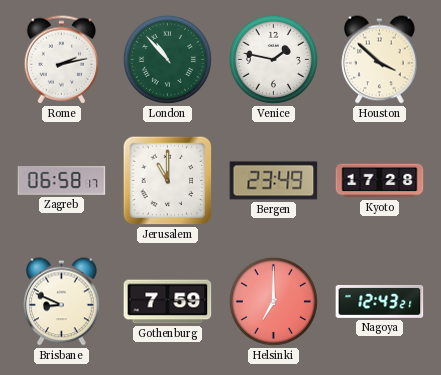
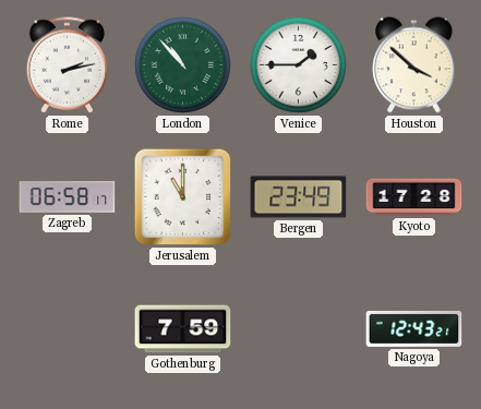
Venice: 1:47 -> 1:45 (298, 64)
Brisbane: 8:49 -> none (62, 302)
Helsinki: 7:00 -> none (273, 301)
